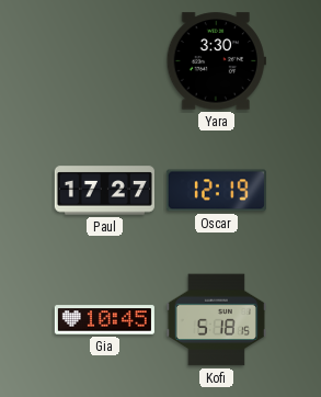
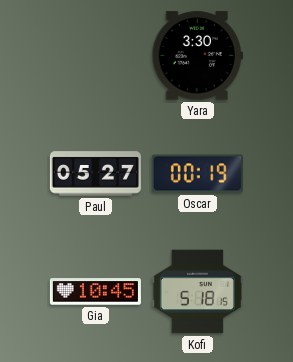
Paul: 17:27 -> 05:27 (95, 174)
Oscar: 12:19 -> 00:19 (197, 174)
